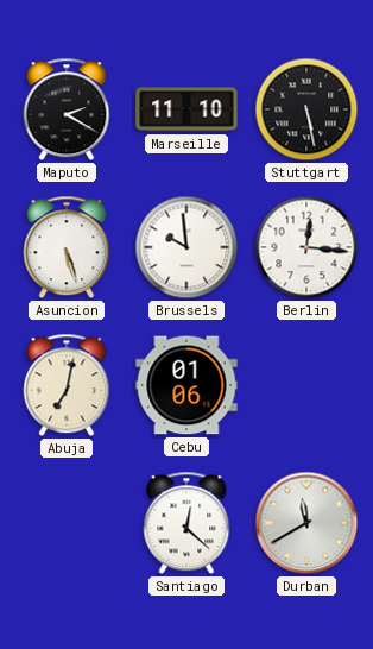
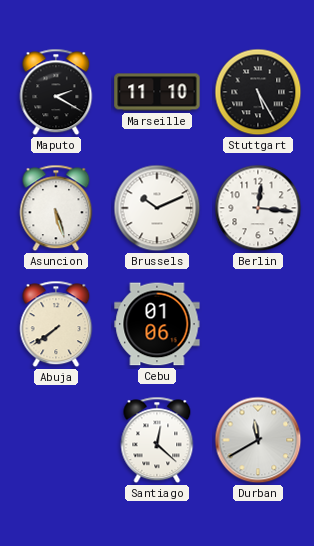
Stuttgart: 5:28 -> 5:25 (258, 92)
Brussels: 9:59 -> 10:11 (157, 208)
Abuja: 7:02 -> 7:39 (56, 324)
